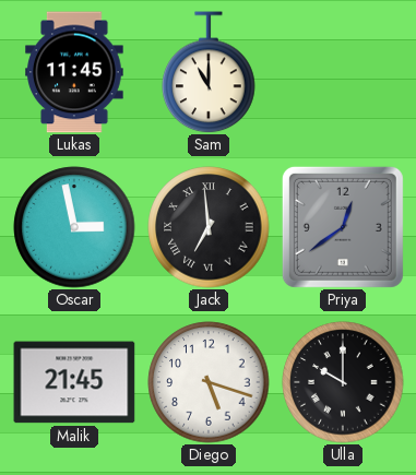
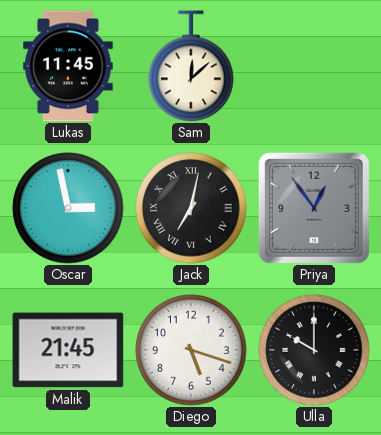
Sam: 11:00 -> 12:08 (191, 66)
Jack: 6:59 -> 7:02 (191, 208)
Priya: 12:39 -> 12:54 (314, 208)
